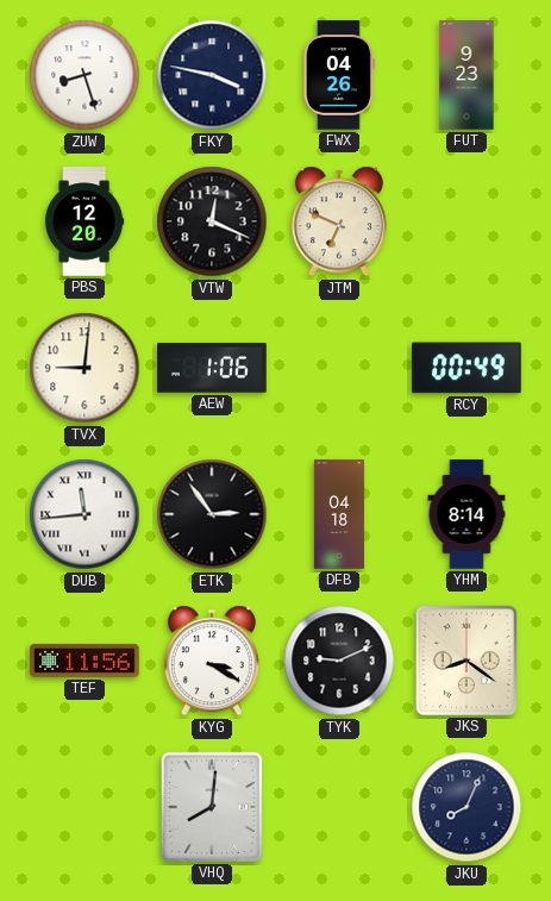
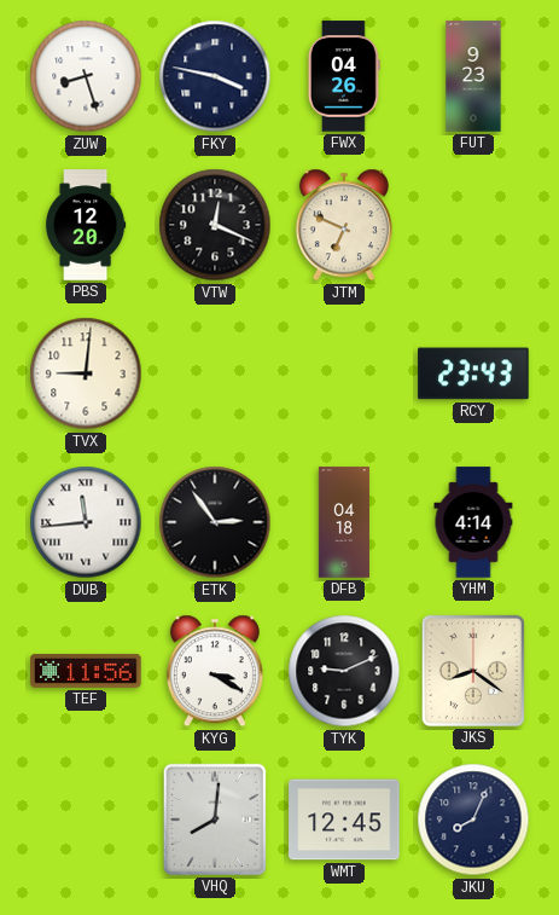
AEW: 1:06 -> none (212, 368)
RCY: 00:49 -> 23:43 (473, 373)
YHM: 8:14 -> 4:14 (473, 522)
WMT: none -> 12:45 (344, 820)
